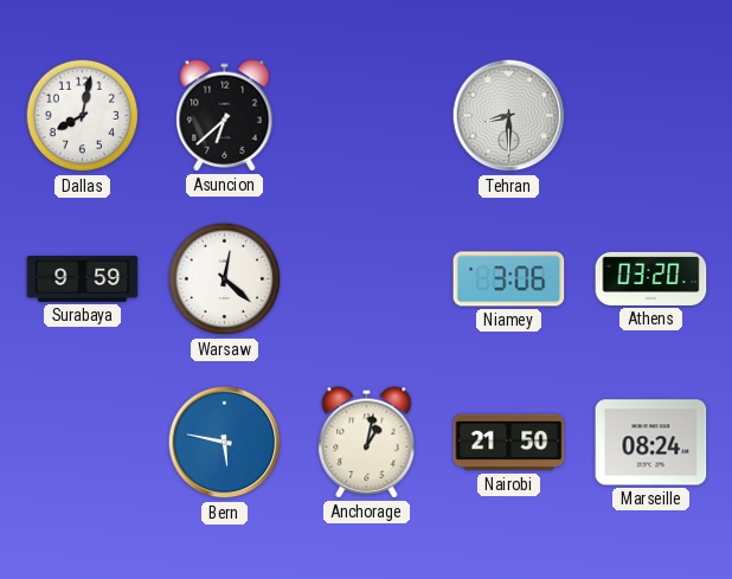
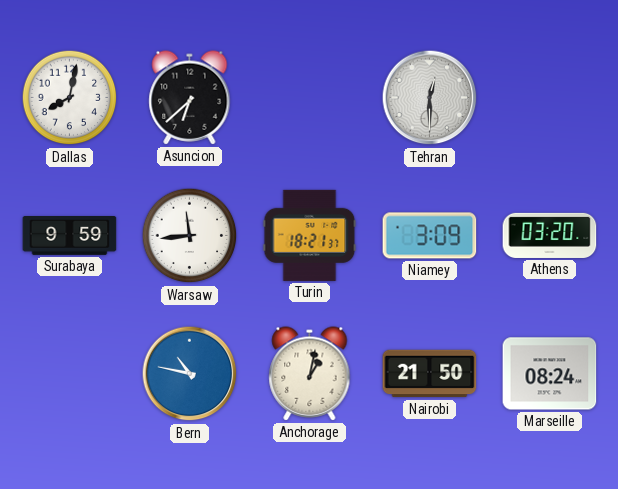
Tehran: 8:30 -> 12:30 (430, 98)
Warsaw: 12:22 -> 11:44 (190, 236)
Turin: none -> 18:21 (310, 235)
Niamey: 3:06 -> 3:09 (430, 236)
Bern: 5:47 -> 10:47 (190, 374)
